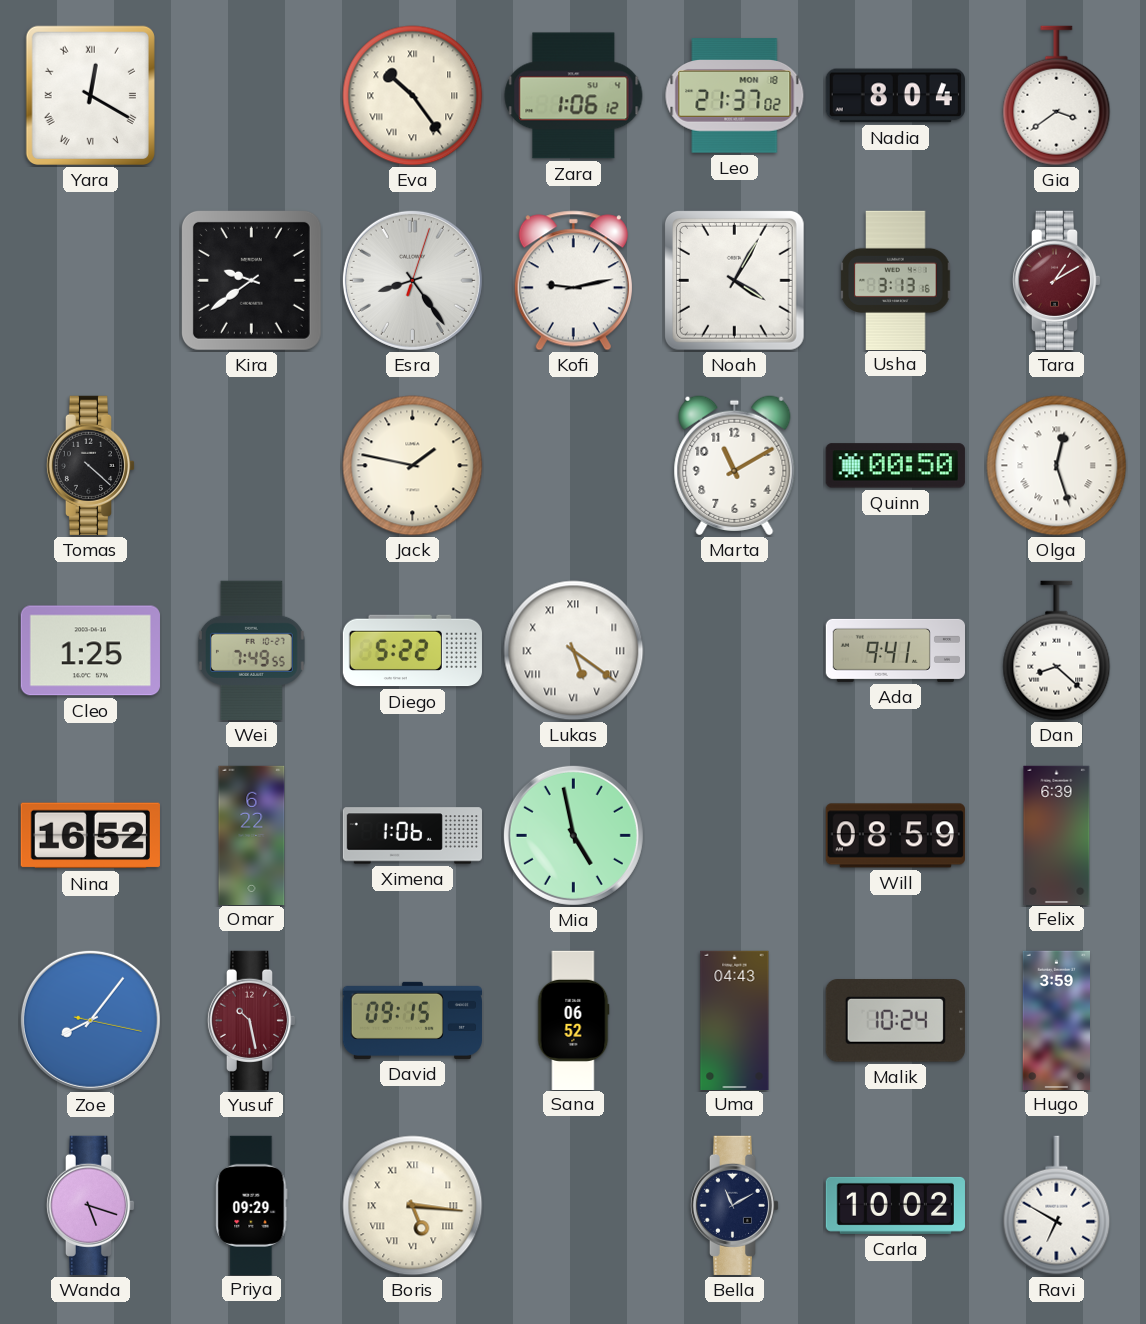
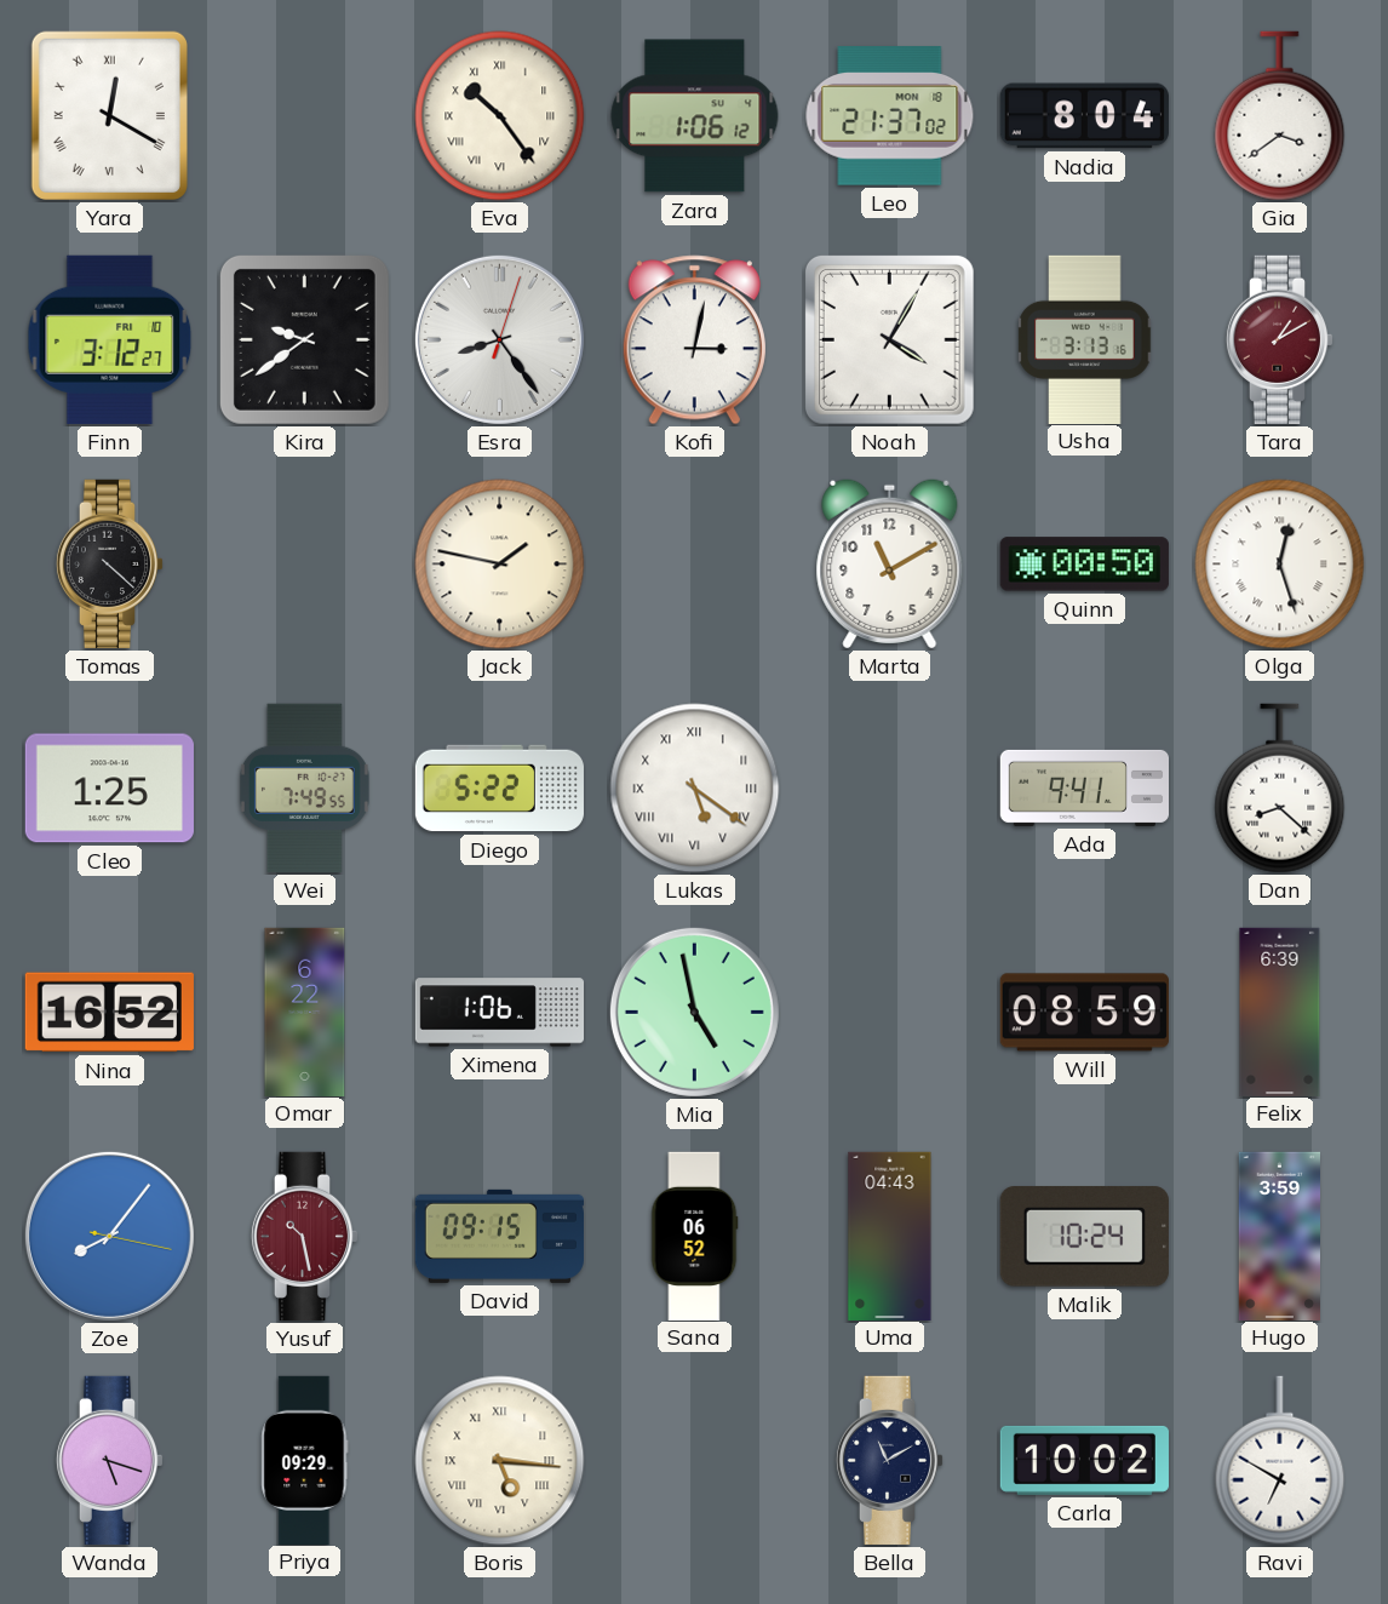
Finn: none -> 3:12 (110, 339)
Kofi: 9:13 -> 3:02 (694, 340)
